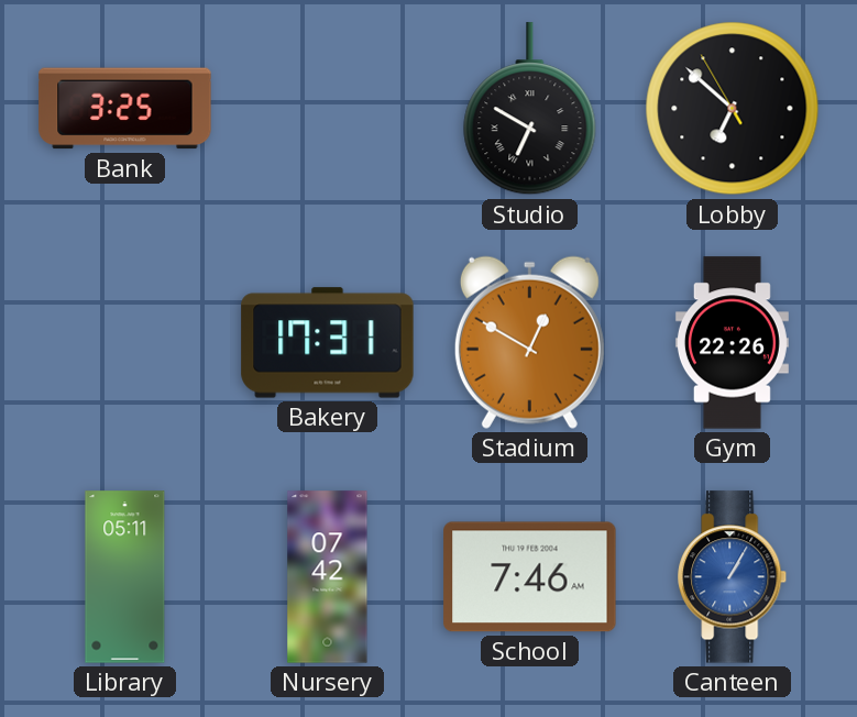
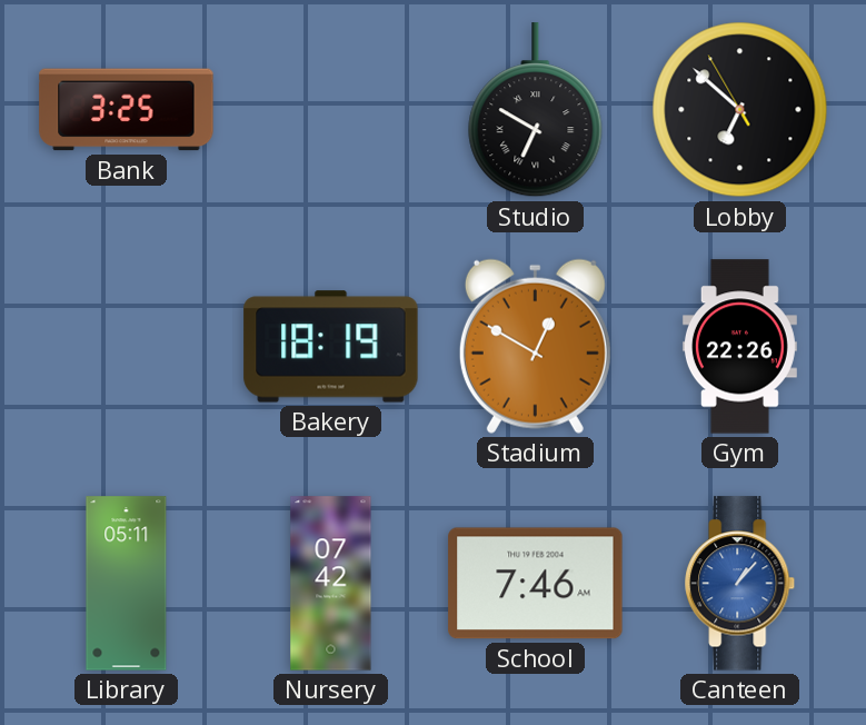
Bakery: 17:31 -> 18:19 (331, 347)
Canteen: 1:05 -> 1:07 (740, 584)
